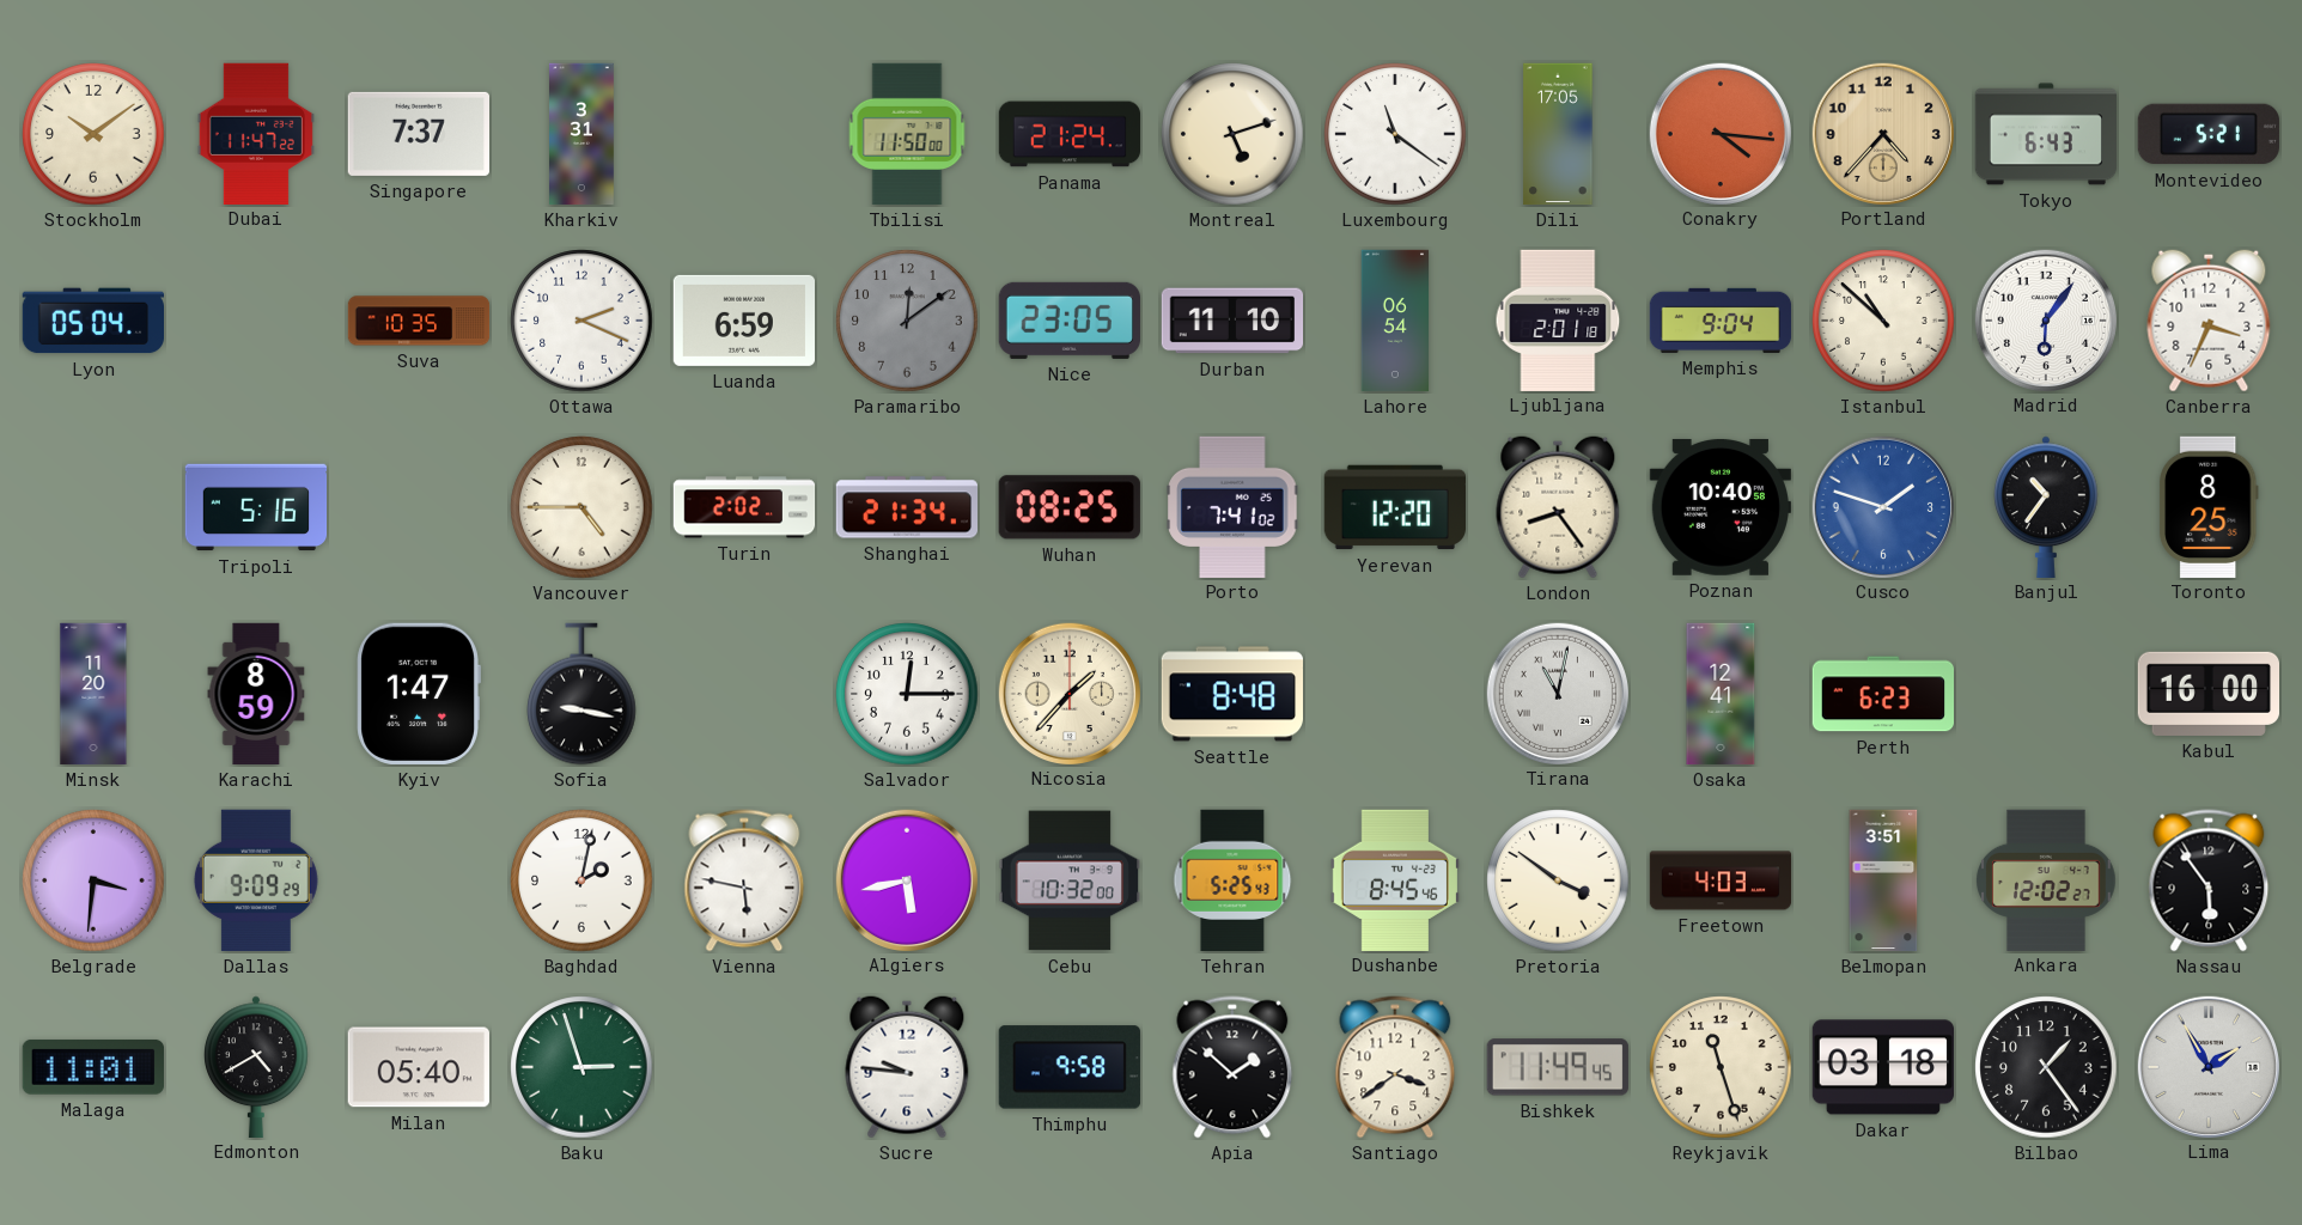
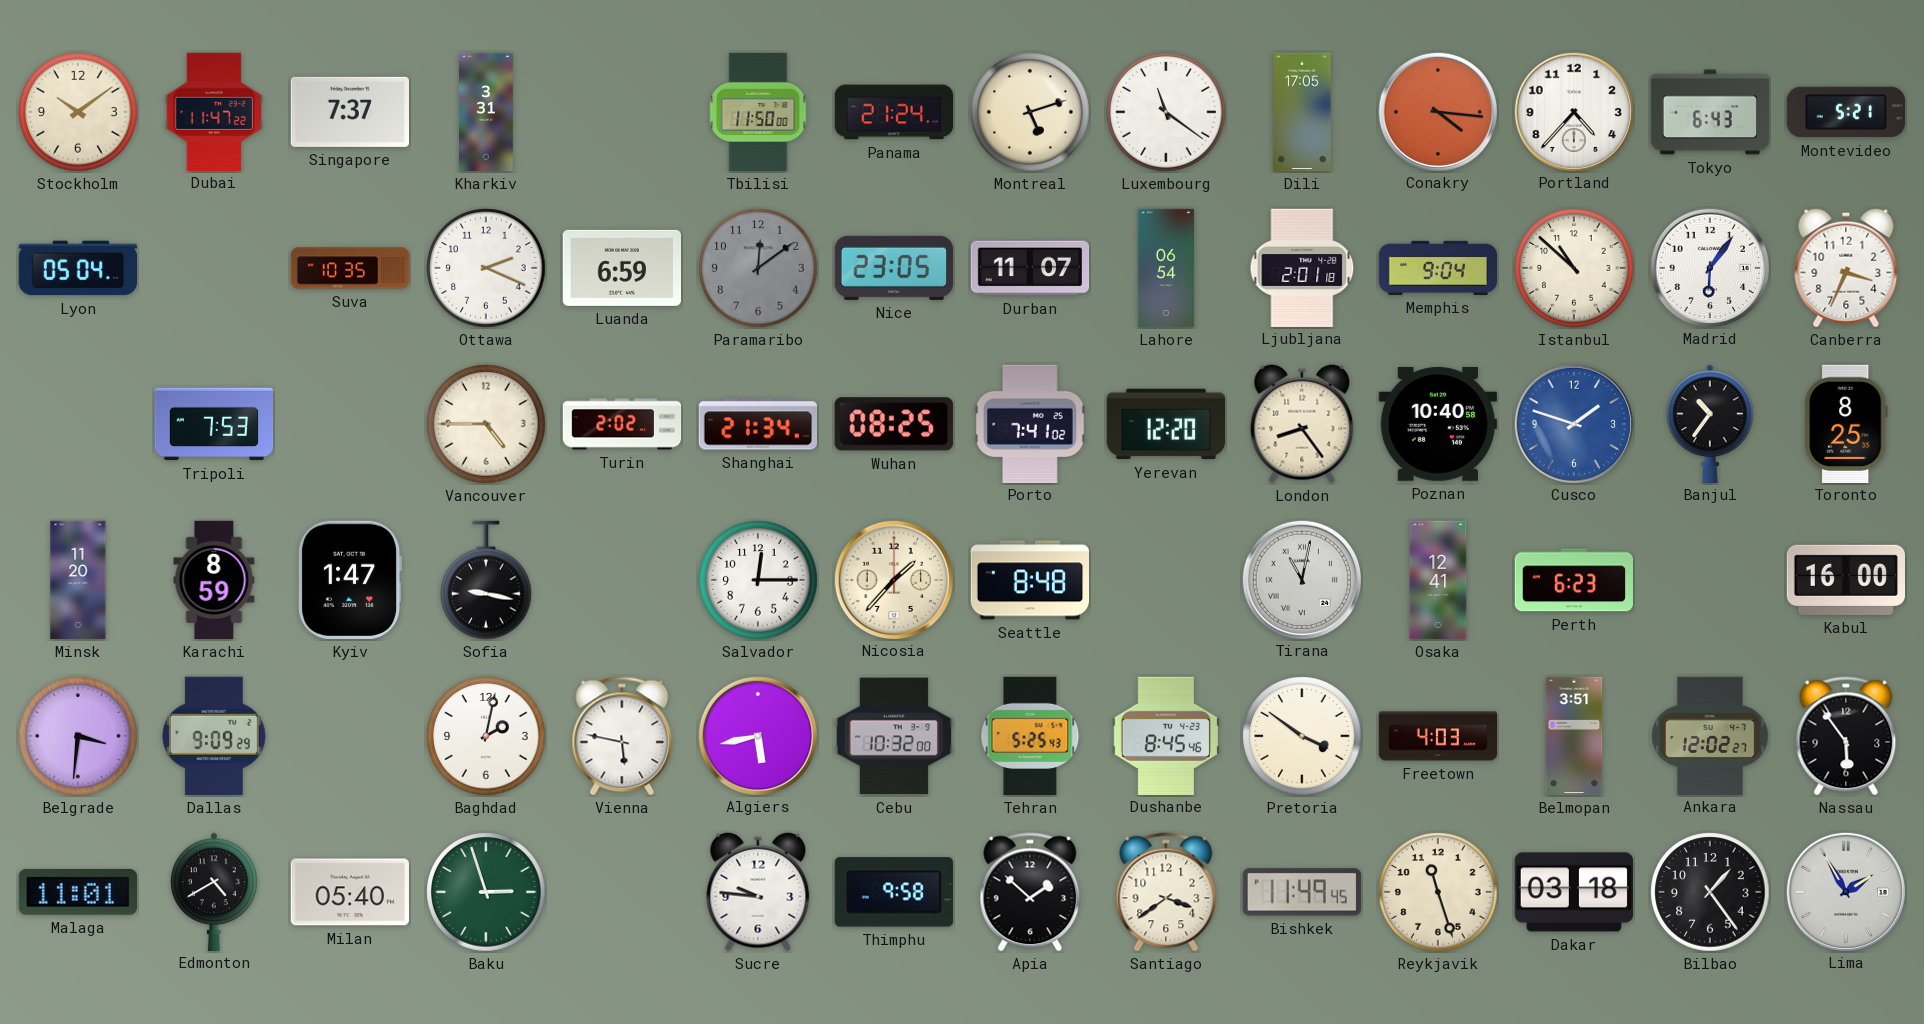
Portland dial: champagne -> white (1573, 111)
Durban: 11:10 -> 11:07 (1030, 268)
Tripoli: 5:16 -> 7:53 (214, 424)
